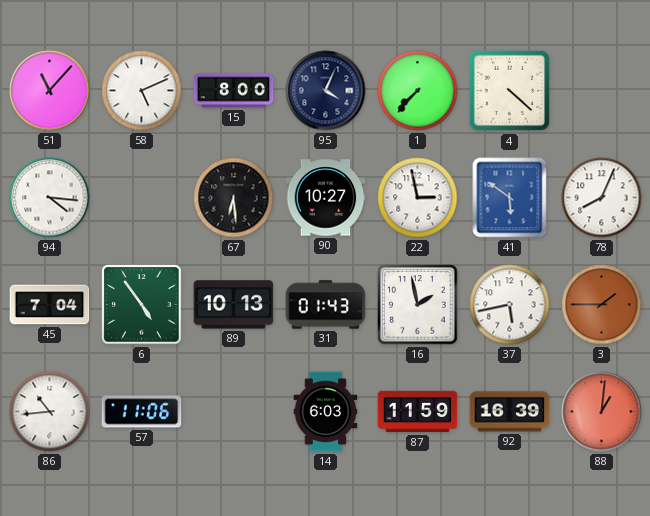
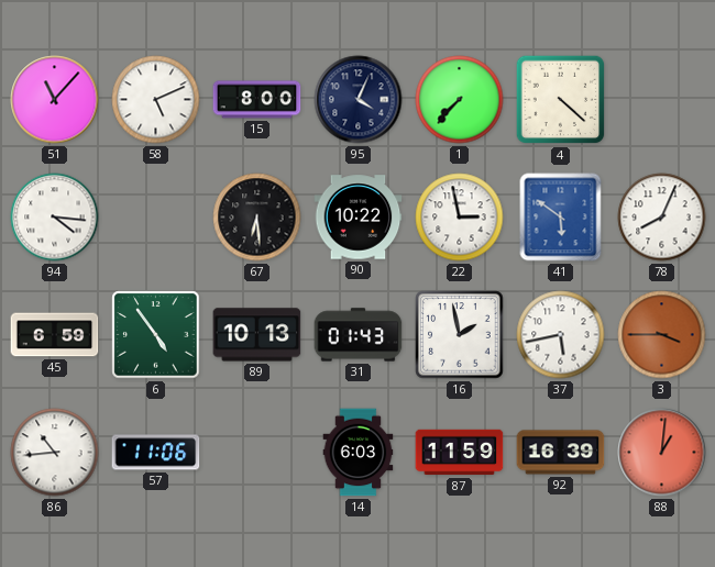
90: 10:27 -> 10:22 (359, 218)
45: 7:04 -> 6:59 (55, 335)
3: 1:45 -> 3:45 (662, 335)
